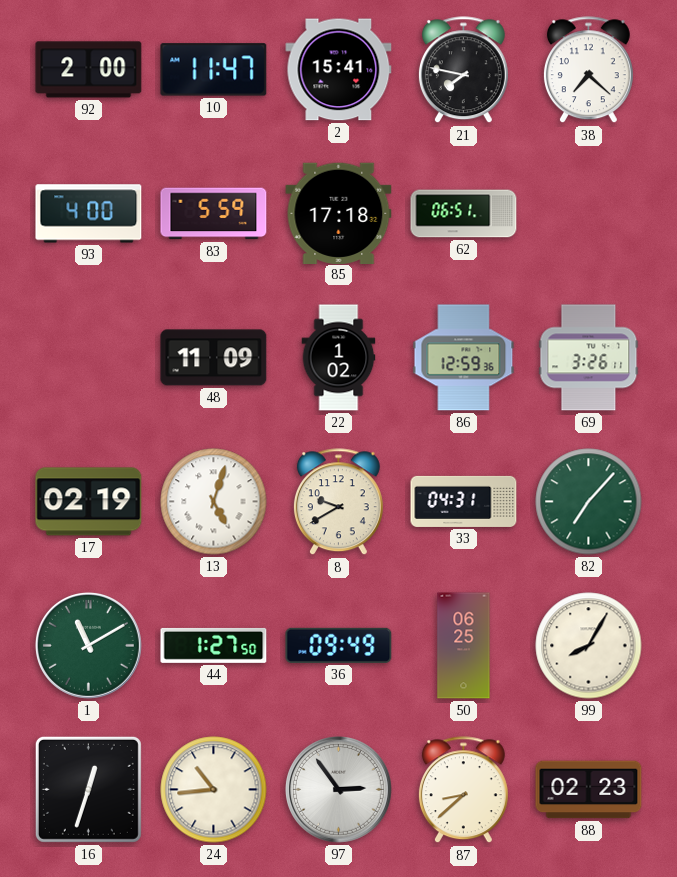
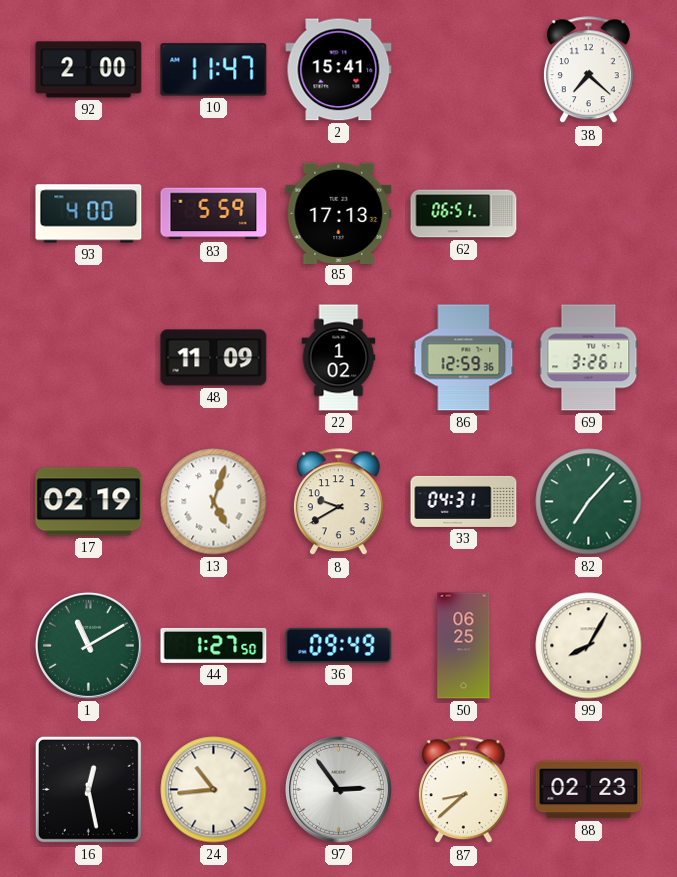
21: 7:47 -> none (463, 70)
85: 17:18 -> 17:13 (339, 213)
16: 12:33 -> 12:28 (88, 789)
